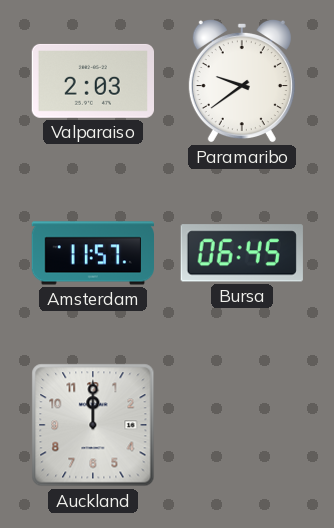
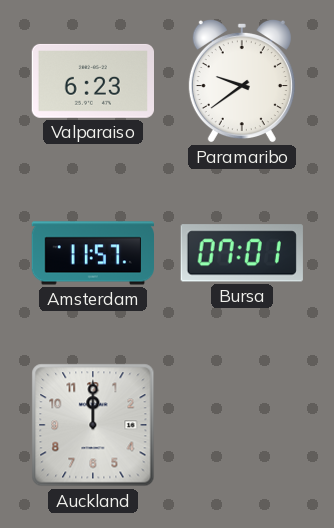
Valparaiso: 2:03 -> 6:23 (92, 81)
Bursa: 06:45 -> 07:01 (242, 253)
